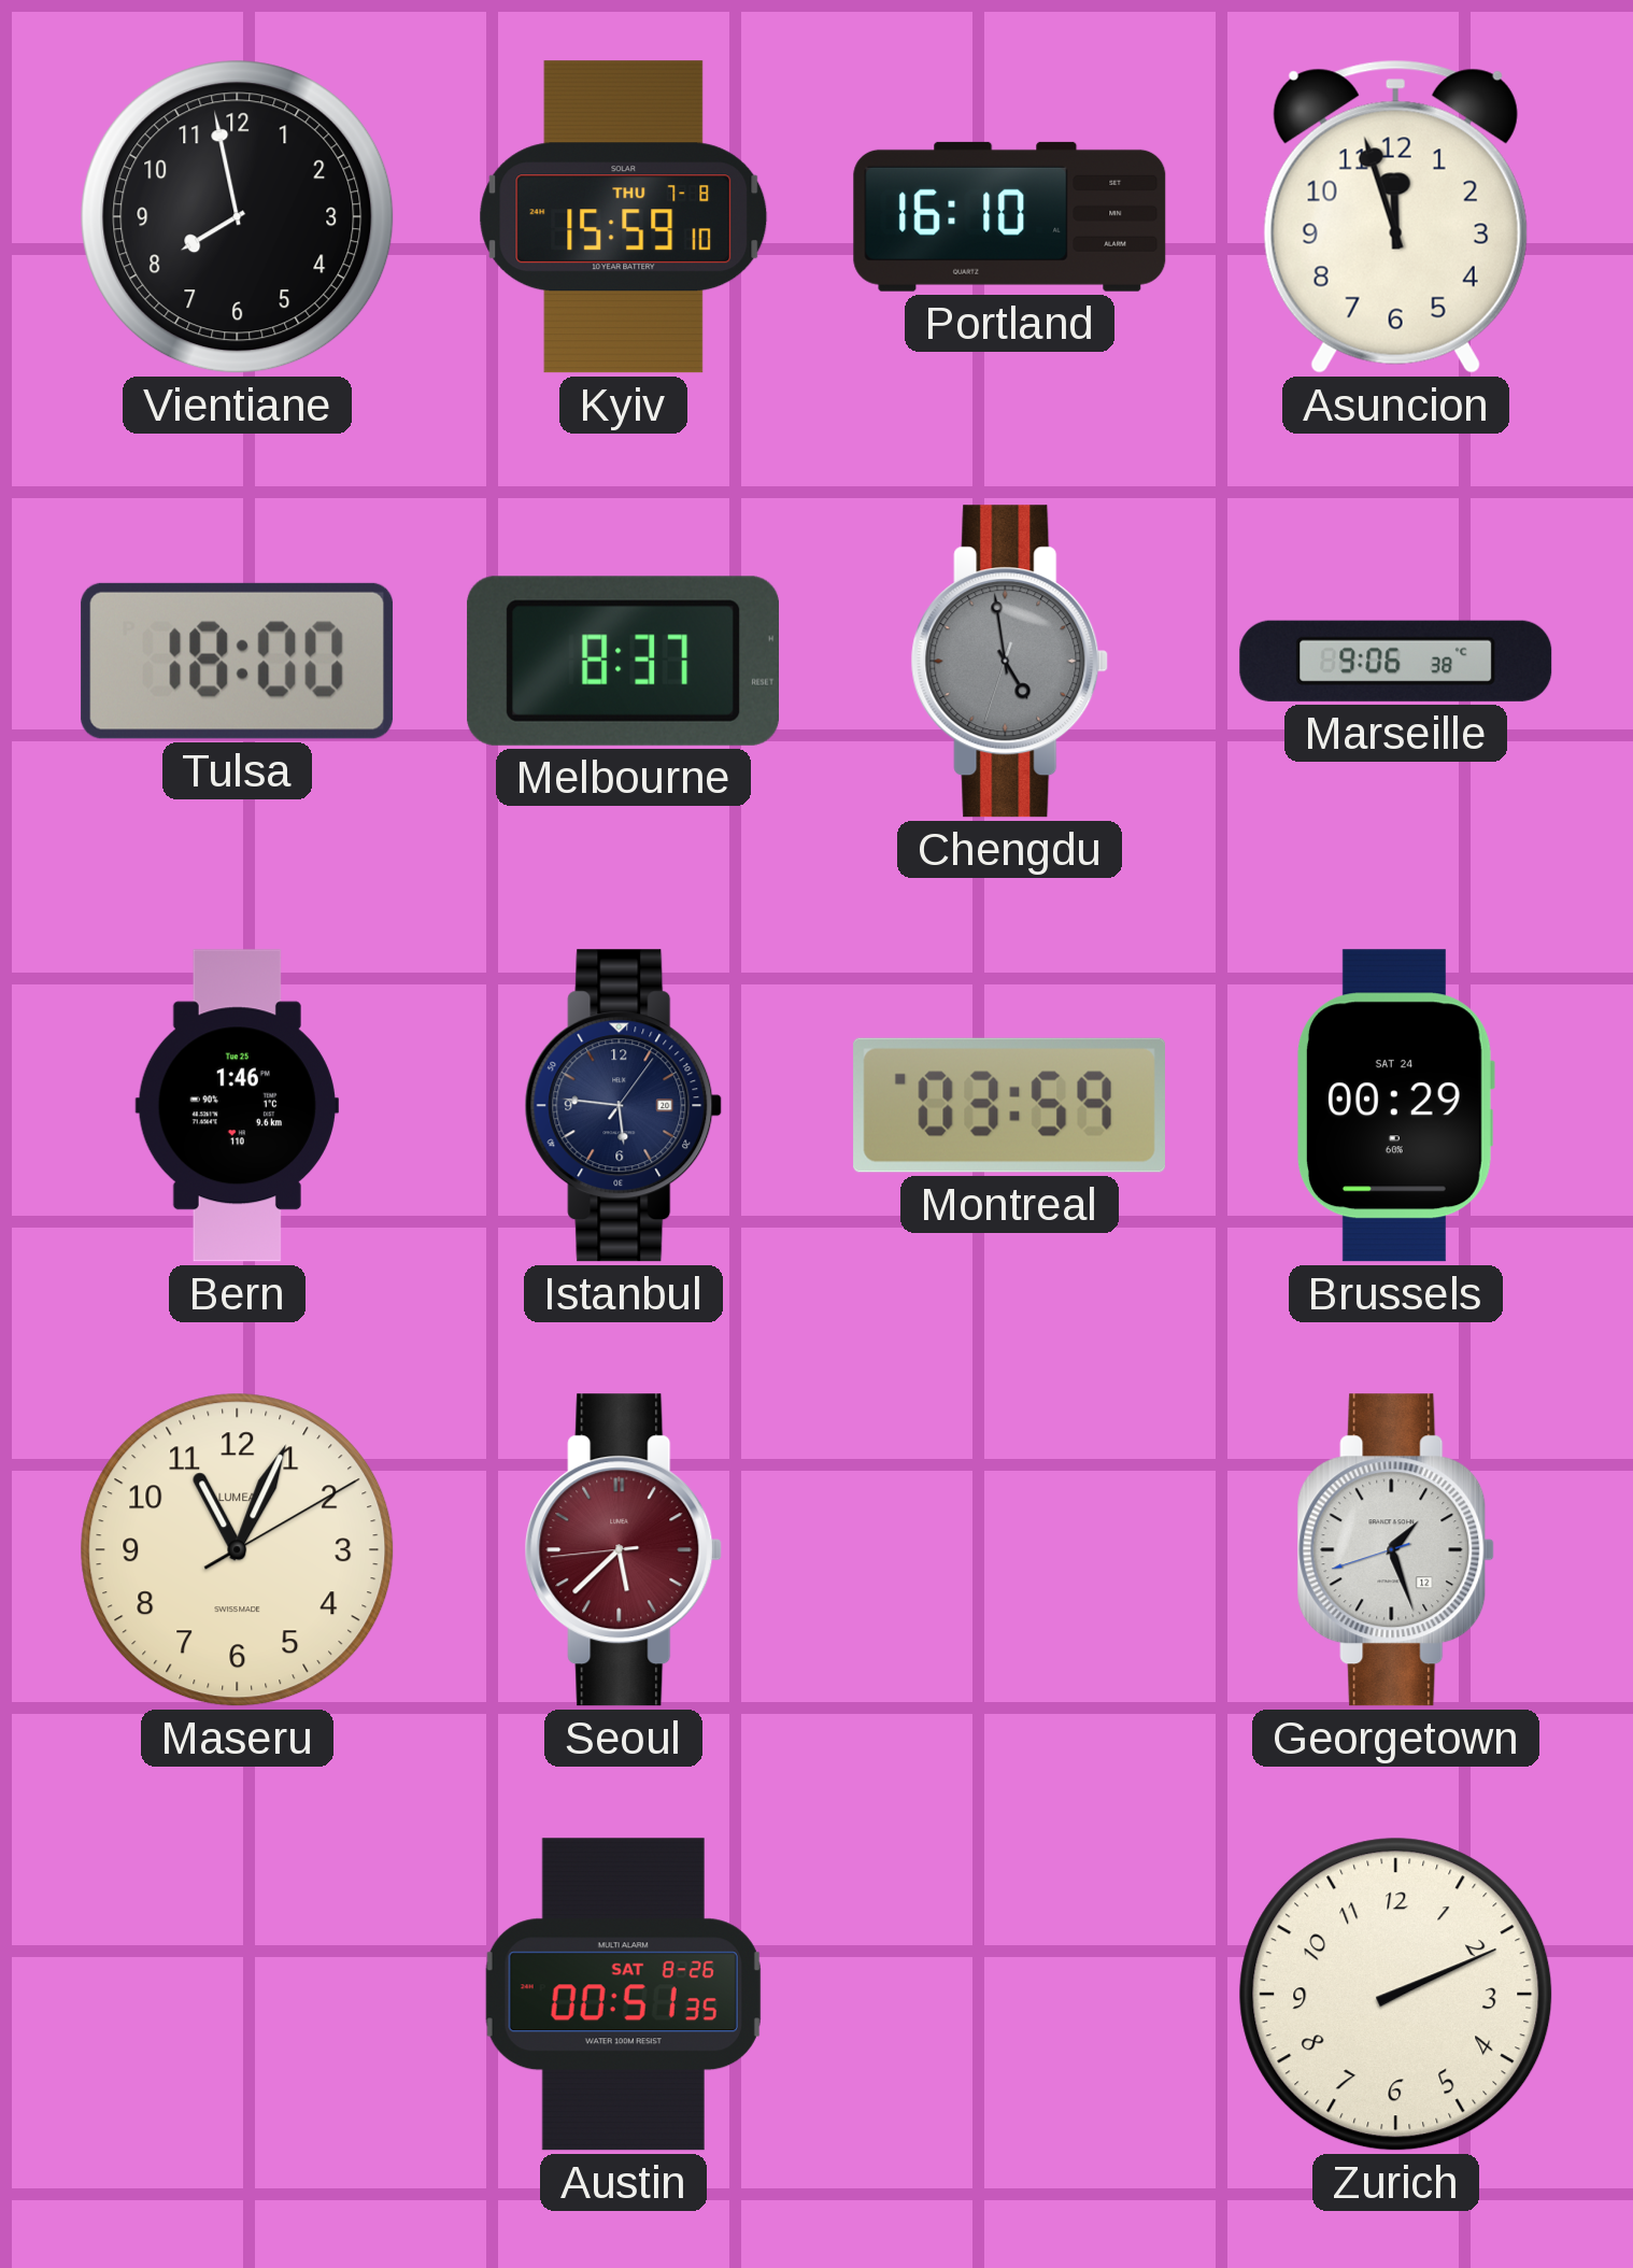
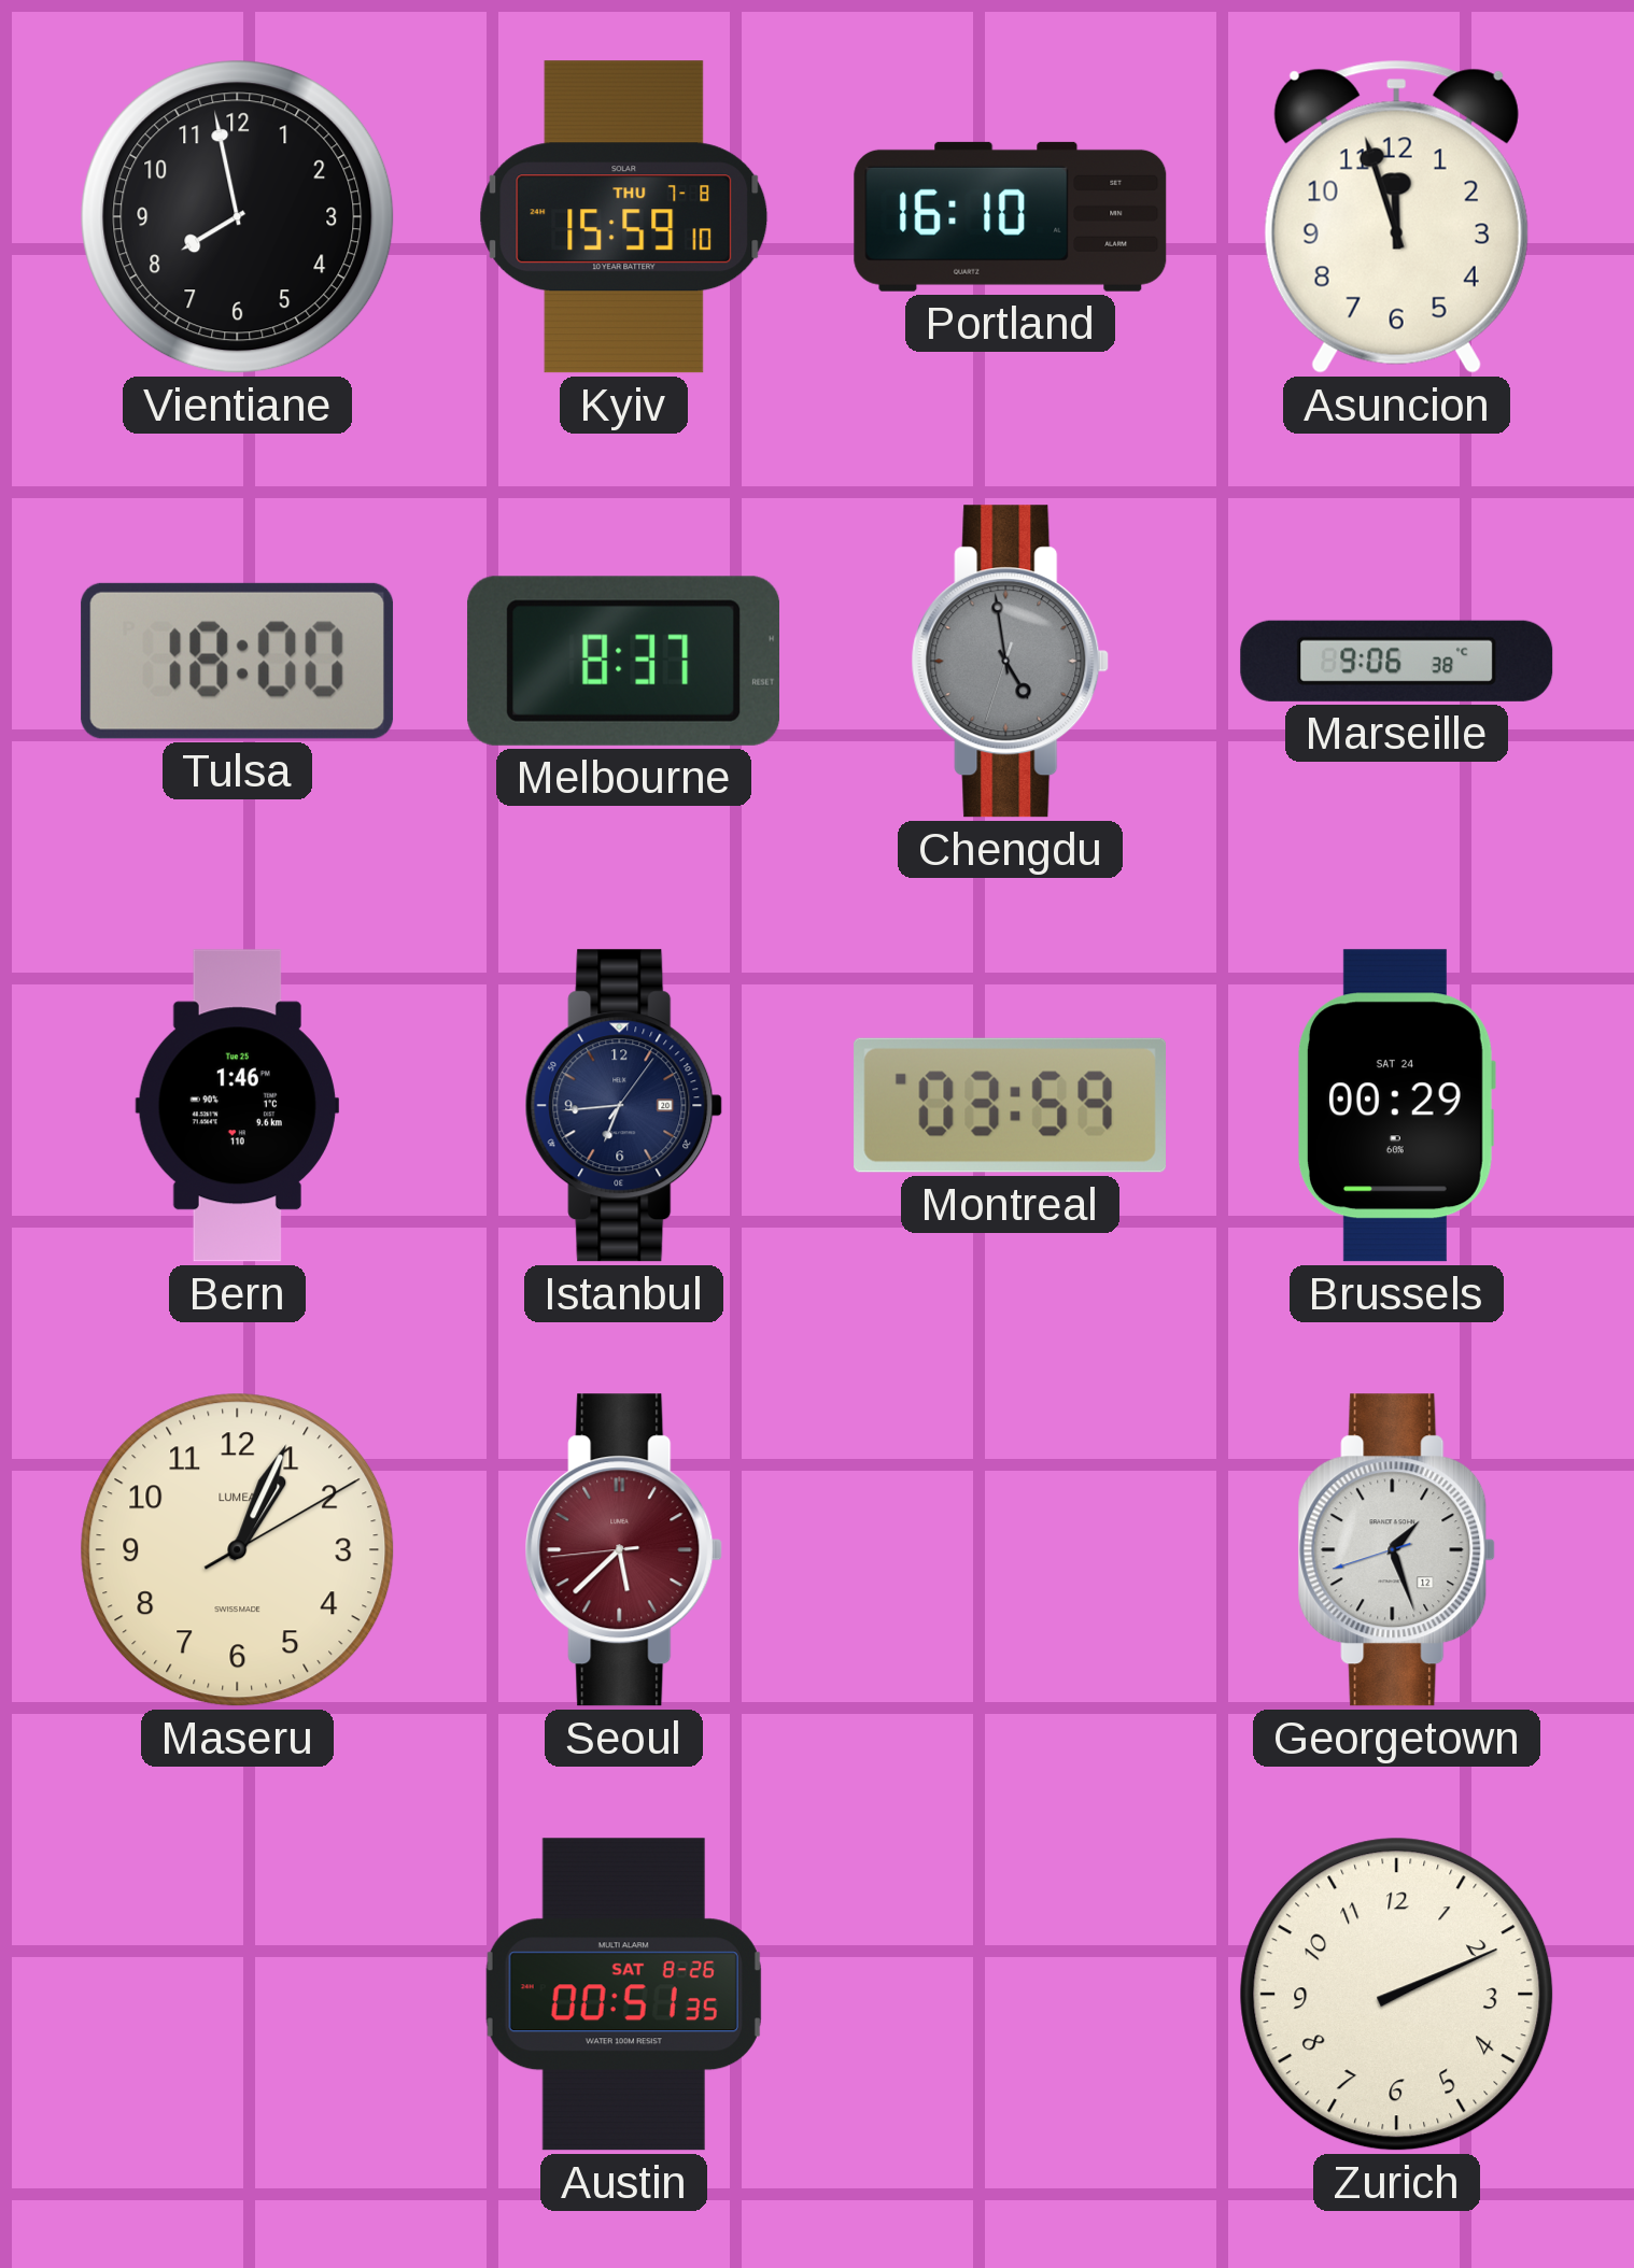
Istanbul: 5:46 -> 6:44 (624, 1106)
Maseru: 11:04 -> 1:04 (238, 1550)
